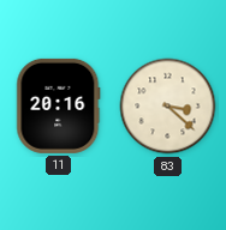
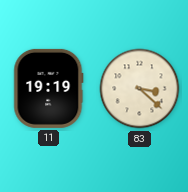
11: 20:16 -> 19:19 (49, 88)
